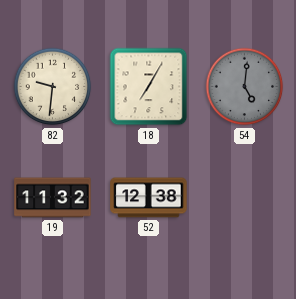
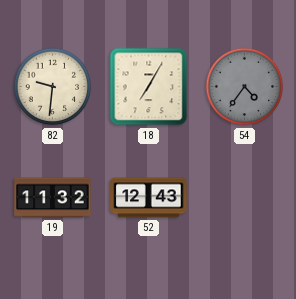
54: 5:01 -> 4:36 (245, 87)
52: 12:38 -> 12:43 (149, 198)
